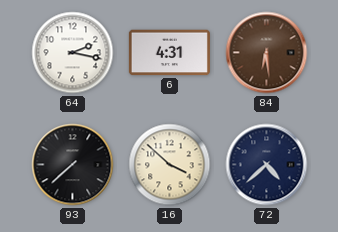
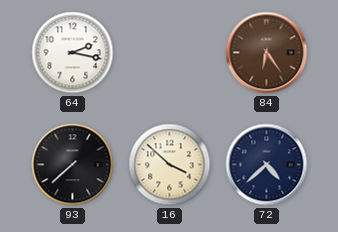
6: 4:31 -> none (169, 53)
84: 6:29 -> 6:24 (267, 53)
